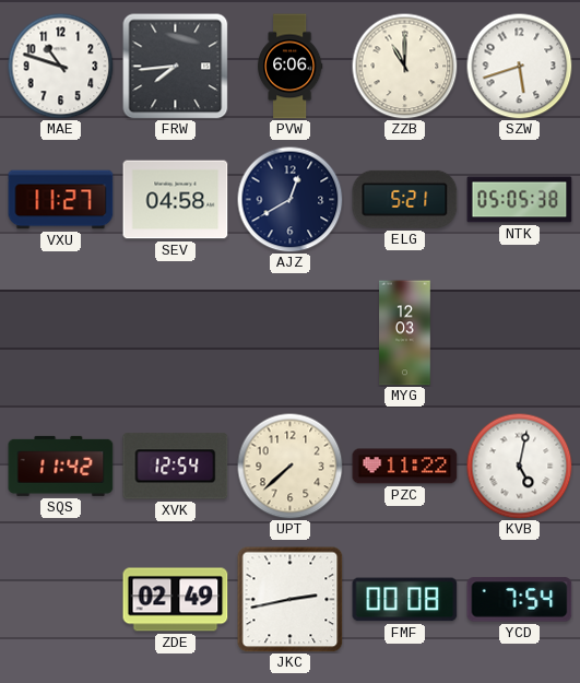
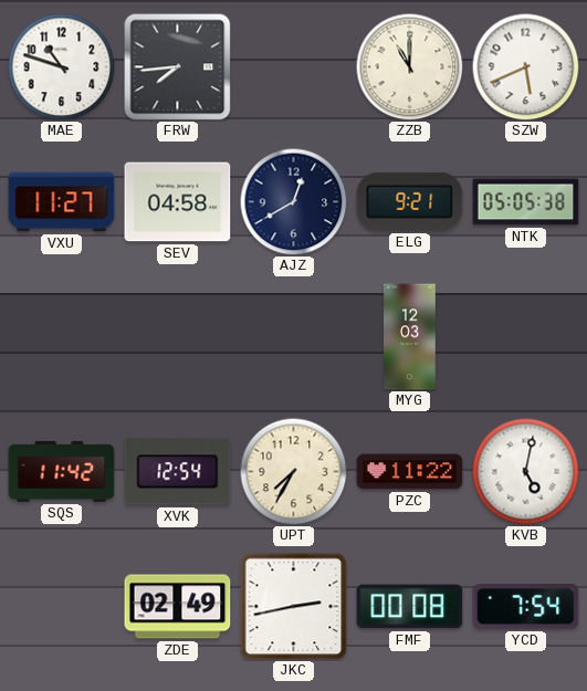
PVW: 6:06 -> none (291, 67)
SZW: 5:42 -> 5:41 (525, 66)
ELG: 5:21 -> 9:21 (410, 201)
UPT: 7:38 -> 7:35 (293, 471)
